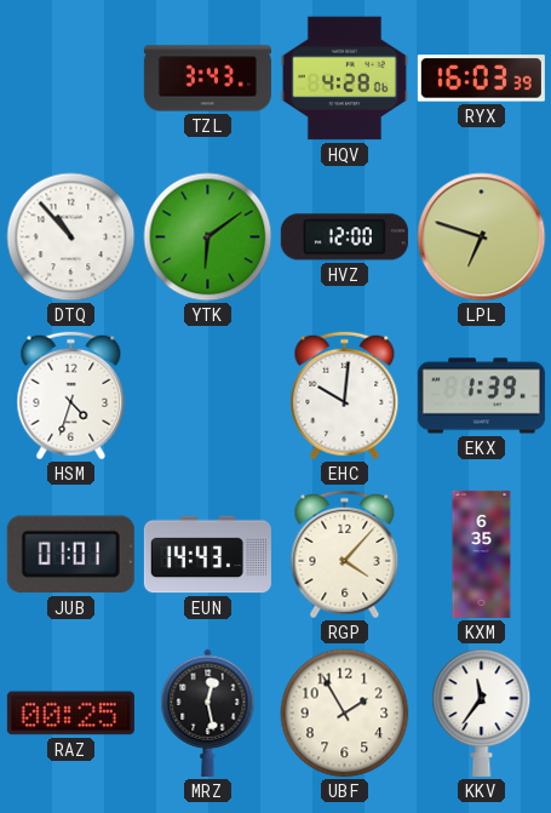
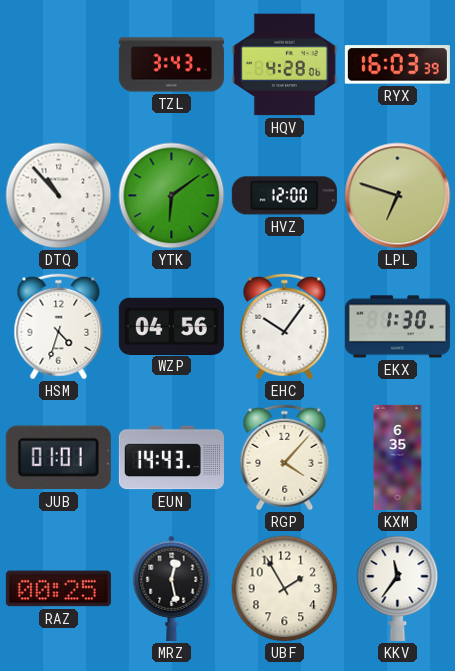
WZP: none -> 04:56 (171, 326)
EHC: 10:01 -> 10:06 (285, 327)
EKX: 1:39 -> 1:30 (397, 327)
